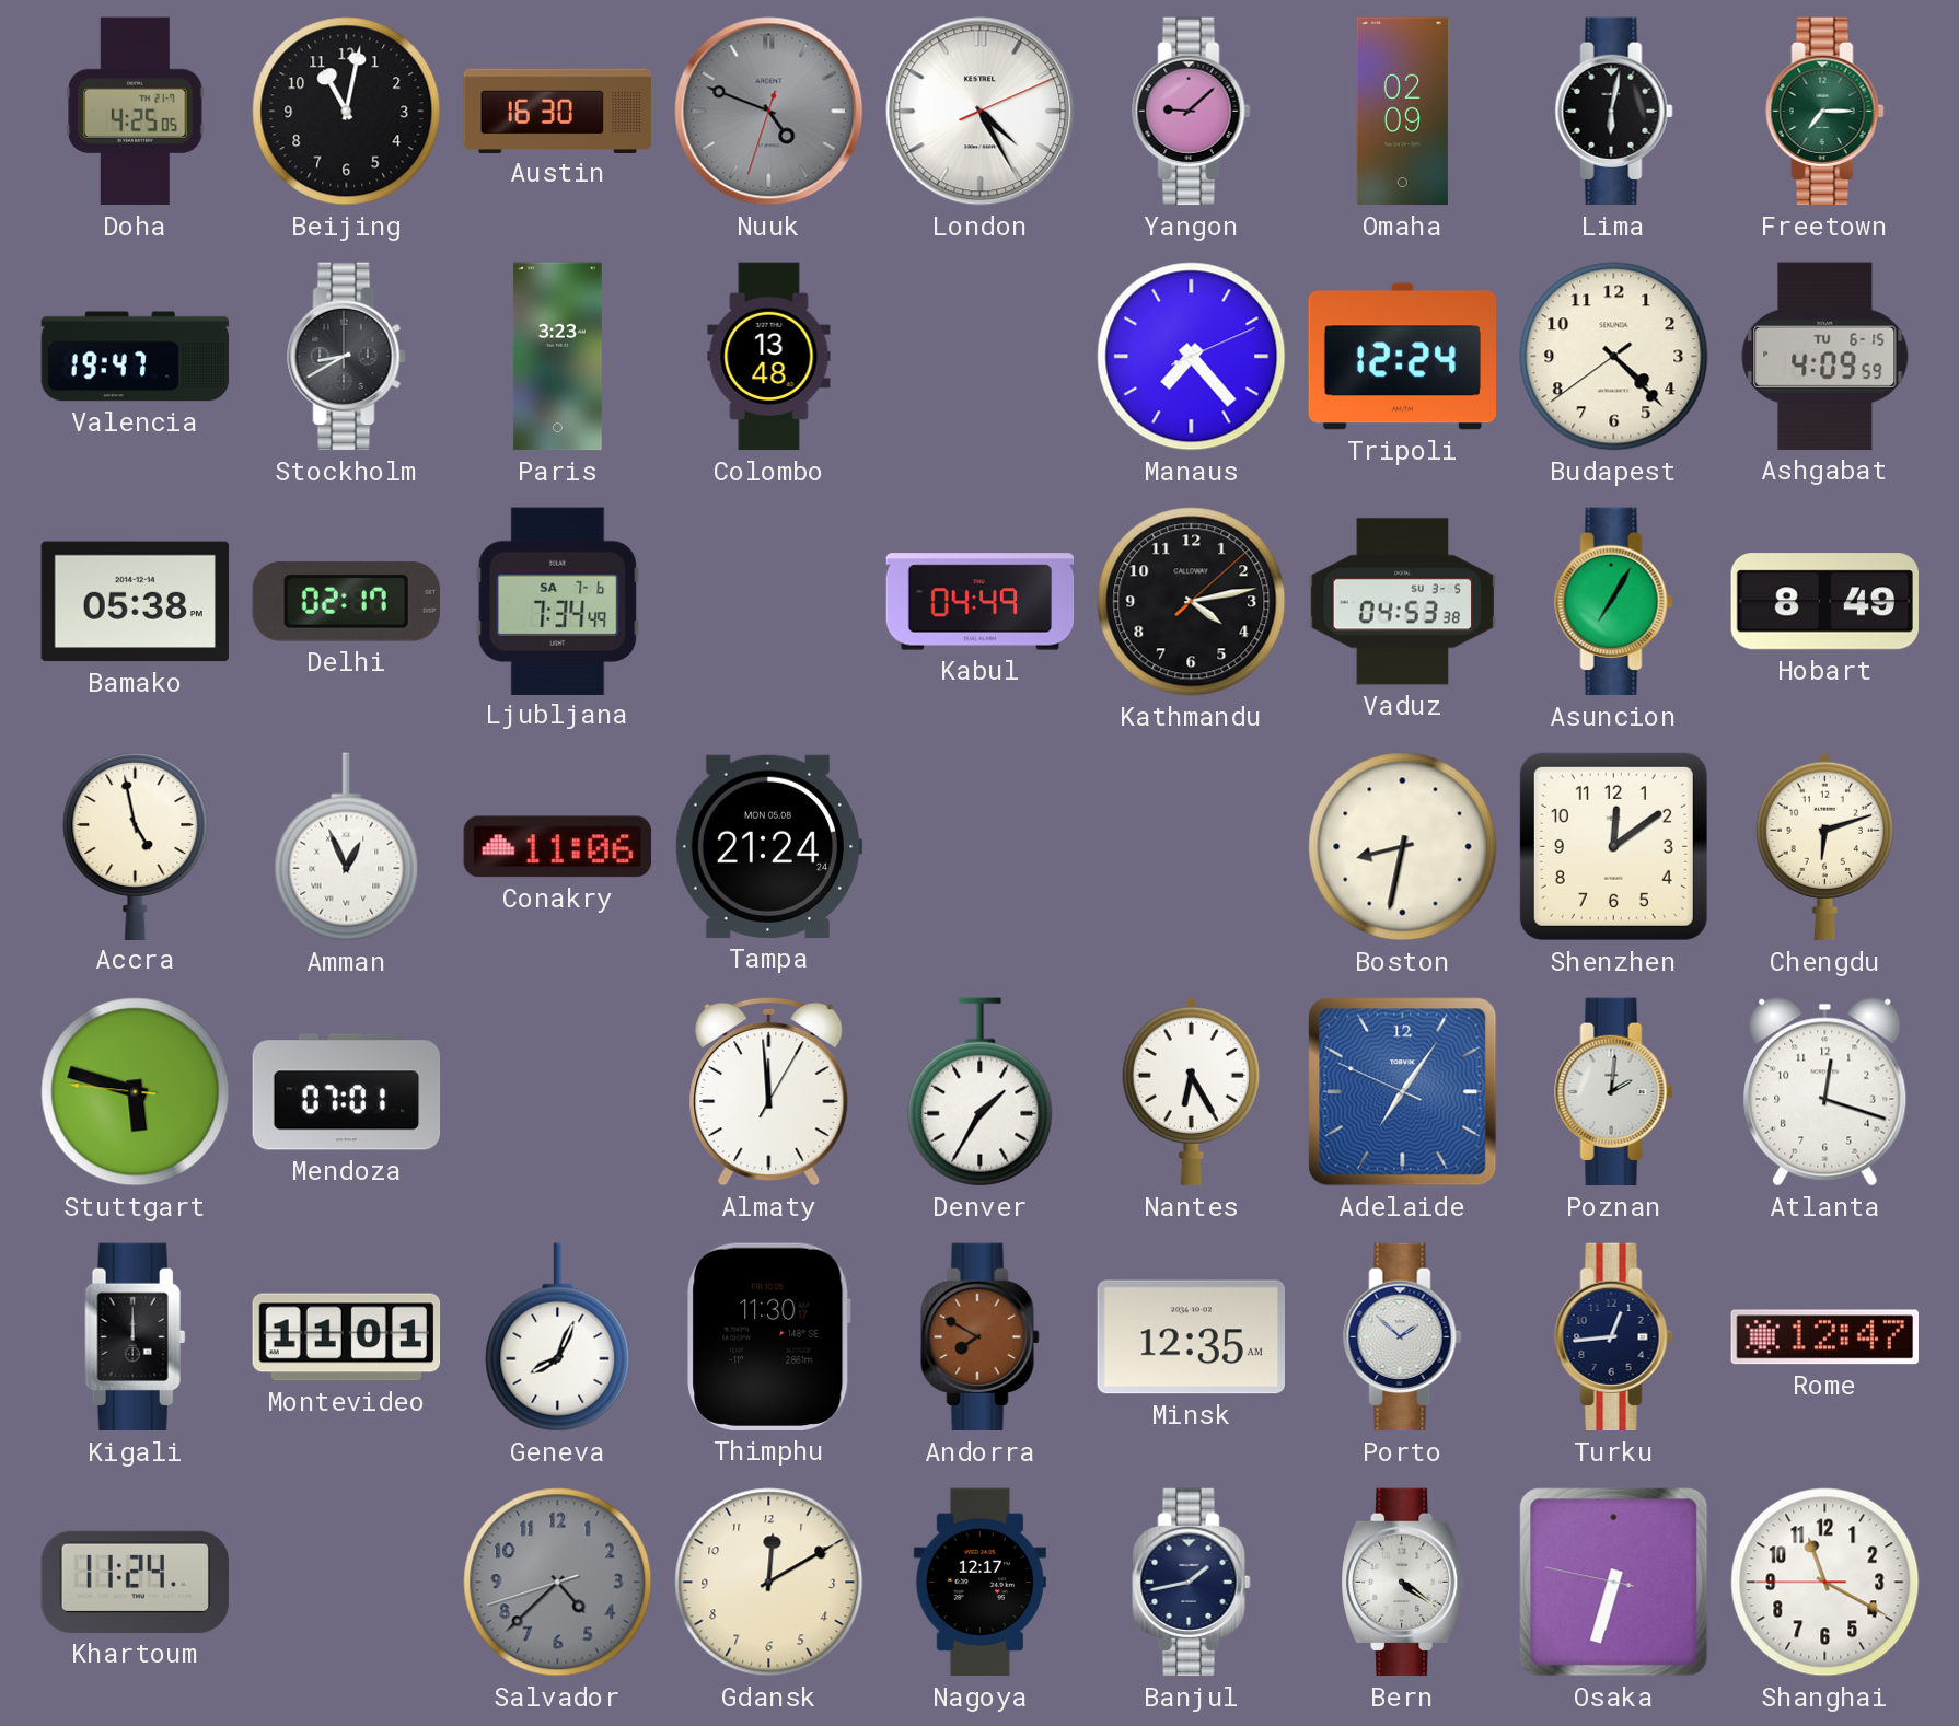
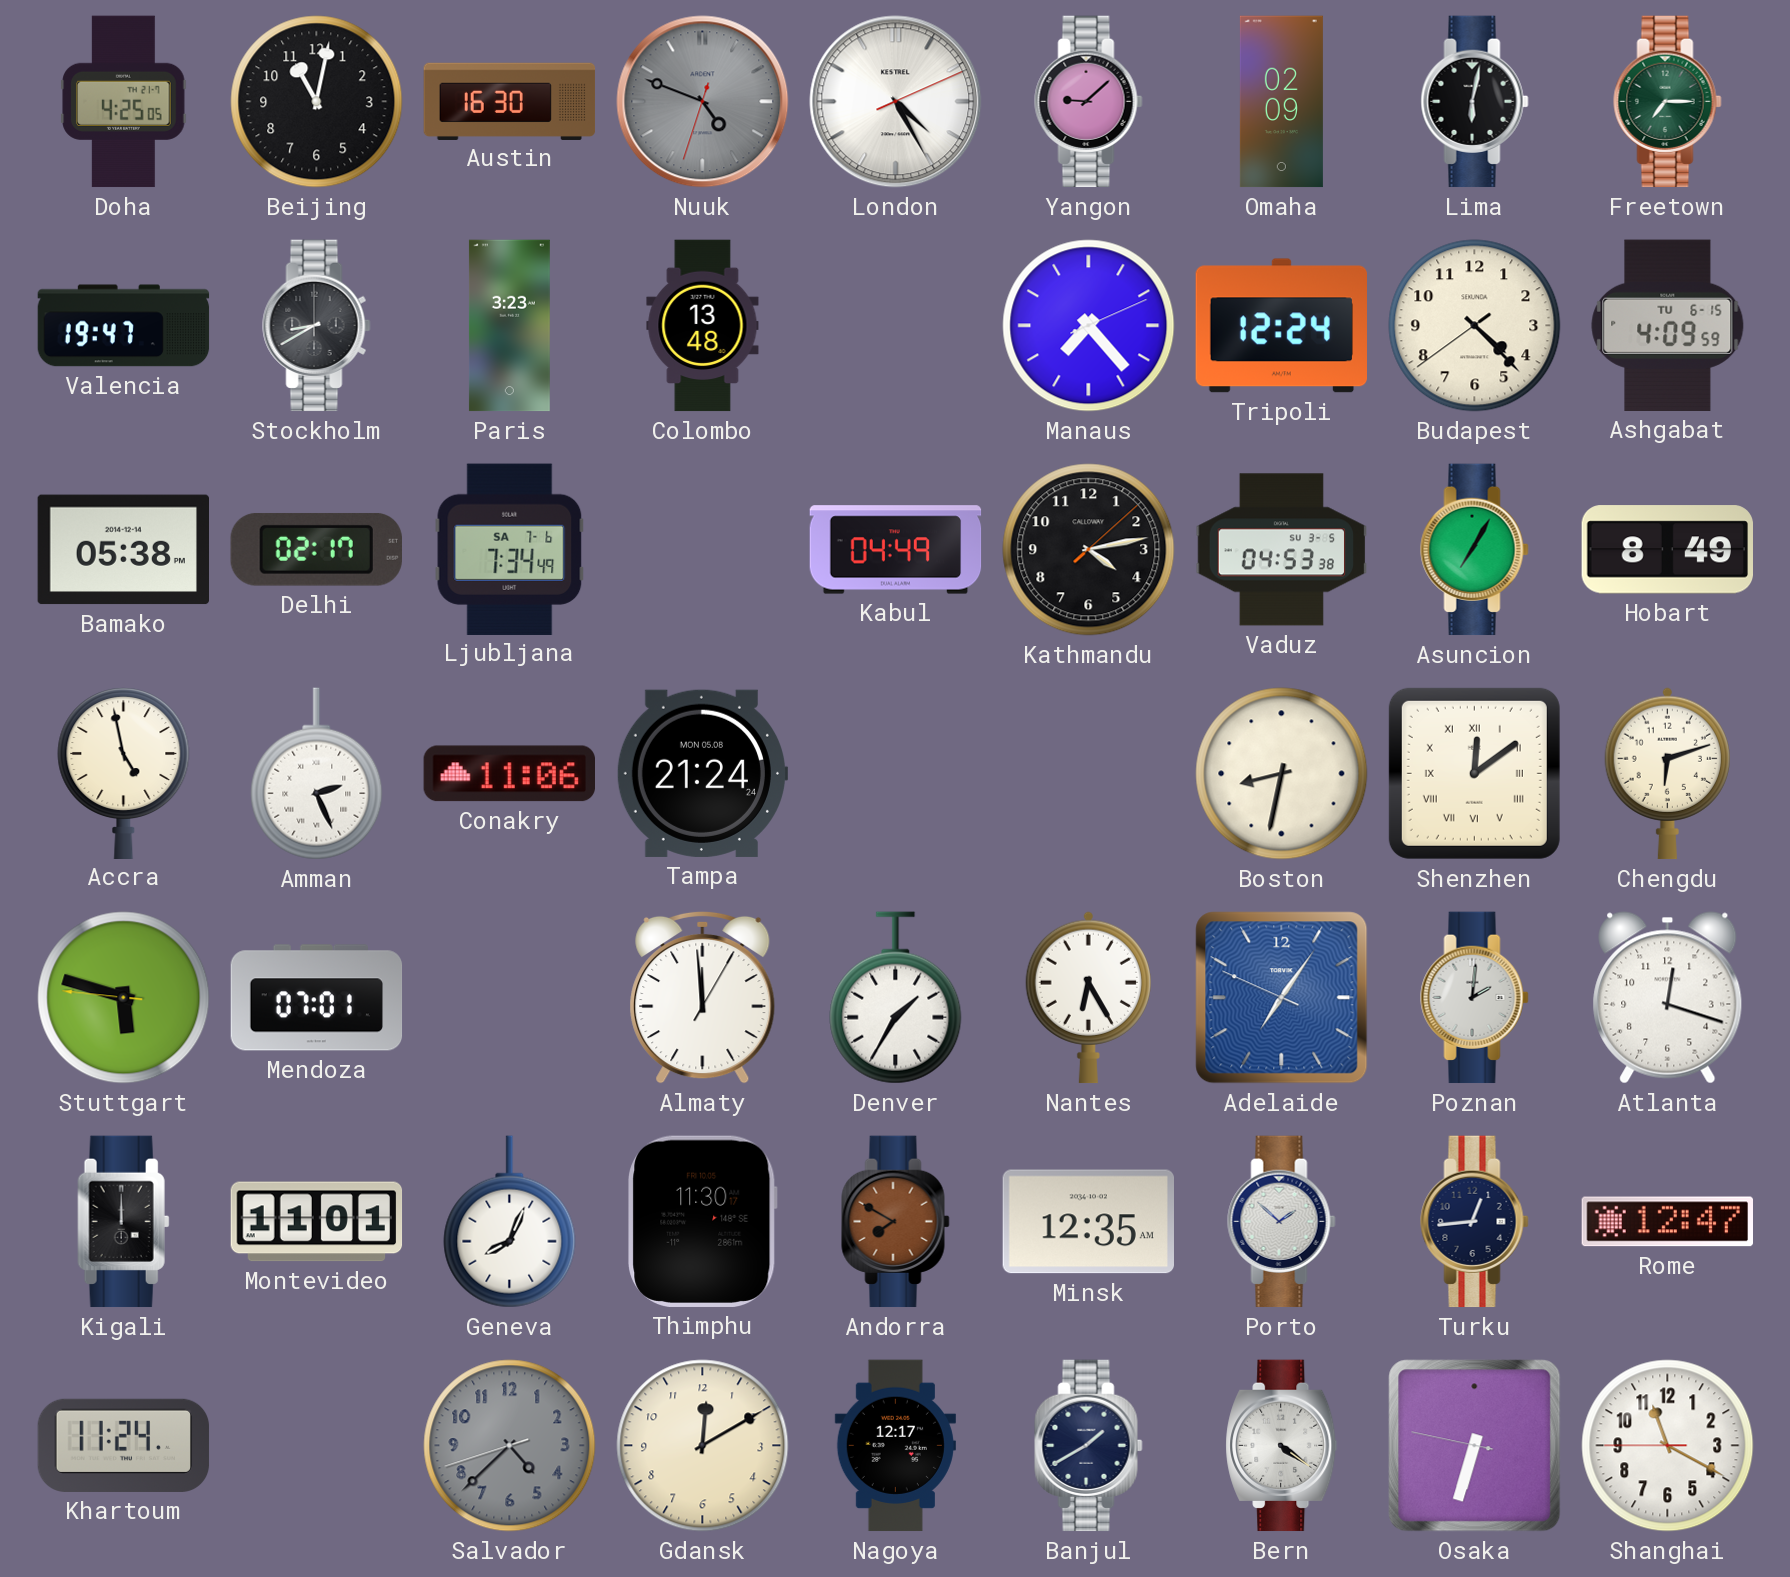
Amman: 12:56 -> 2:26 (317, 774)
Shenzhen numerals: Arabic -> Roman (1474, 773)
Banjul: 1:43 -> 1:40 (1089, 1446)
